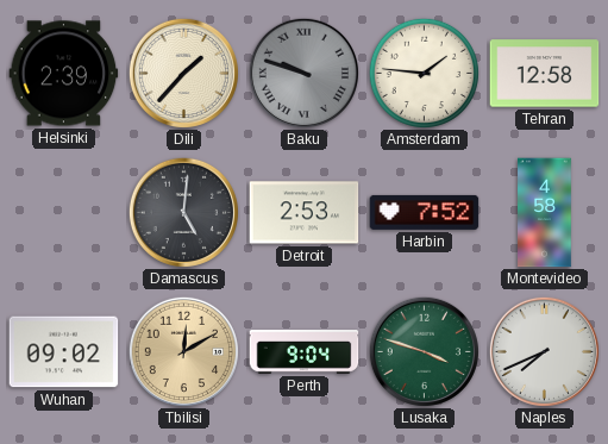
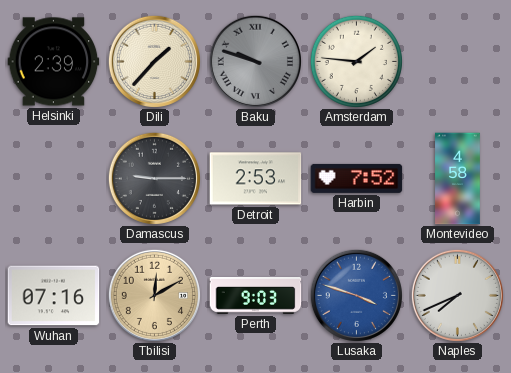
Tehran: 12:58 -> none (545, 74)
Damascus: 5:01 -> 9:15 (154, 178)
Wuhan: 09:02 -> 07:16 (54, 296)
Perth: 9:04 -> 9:03 (256, 296)
Lusaka dial: green -> blue (356, 295)
